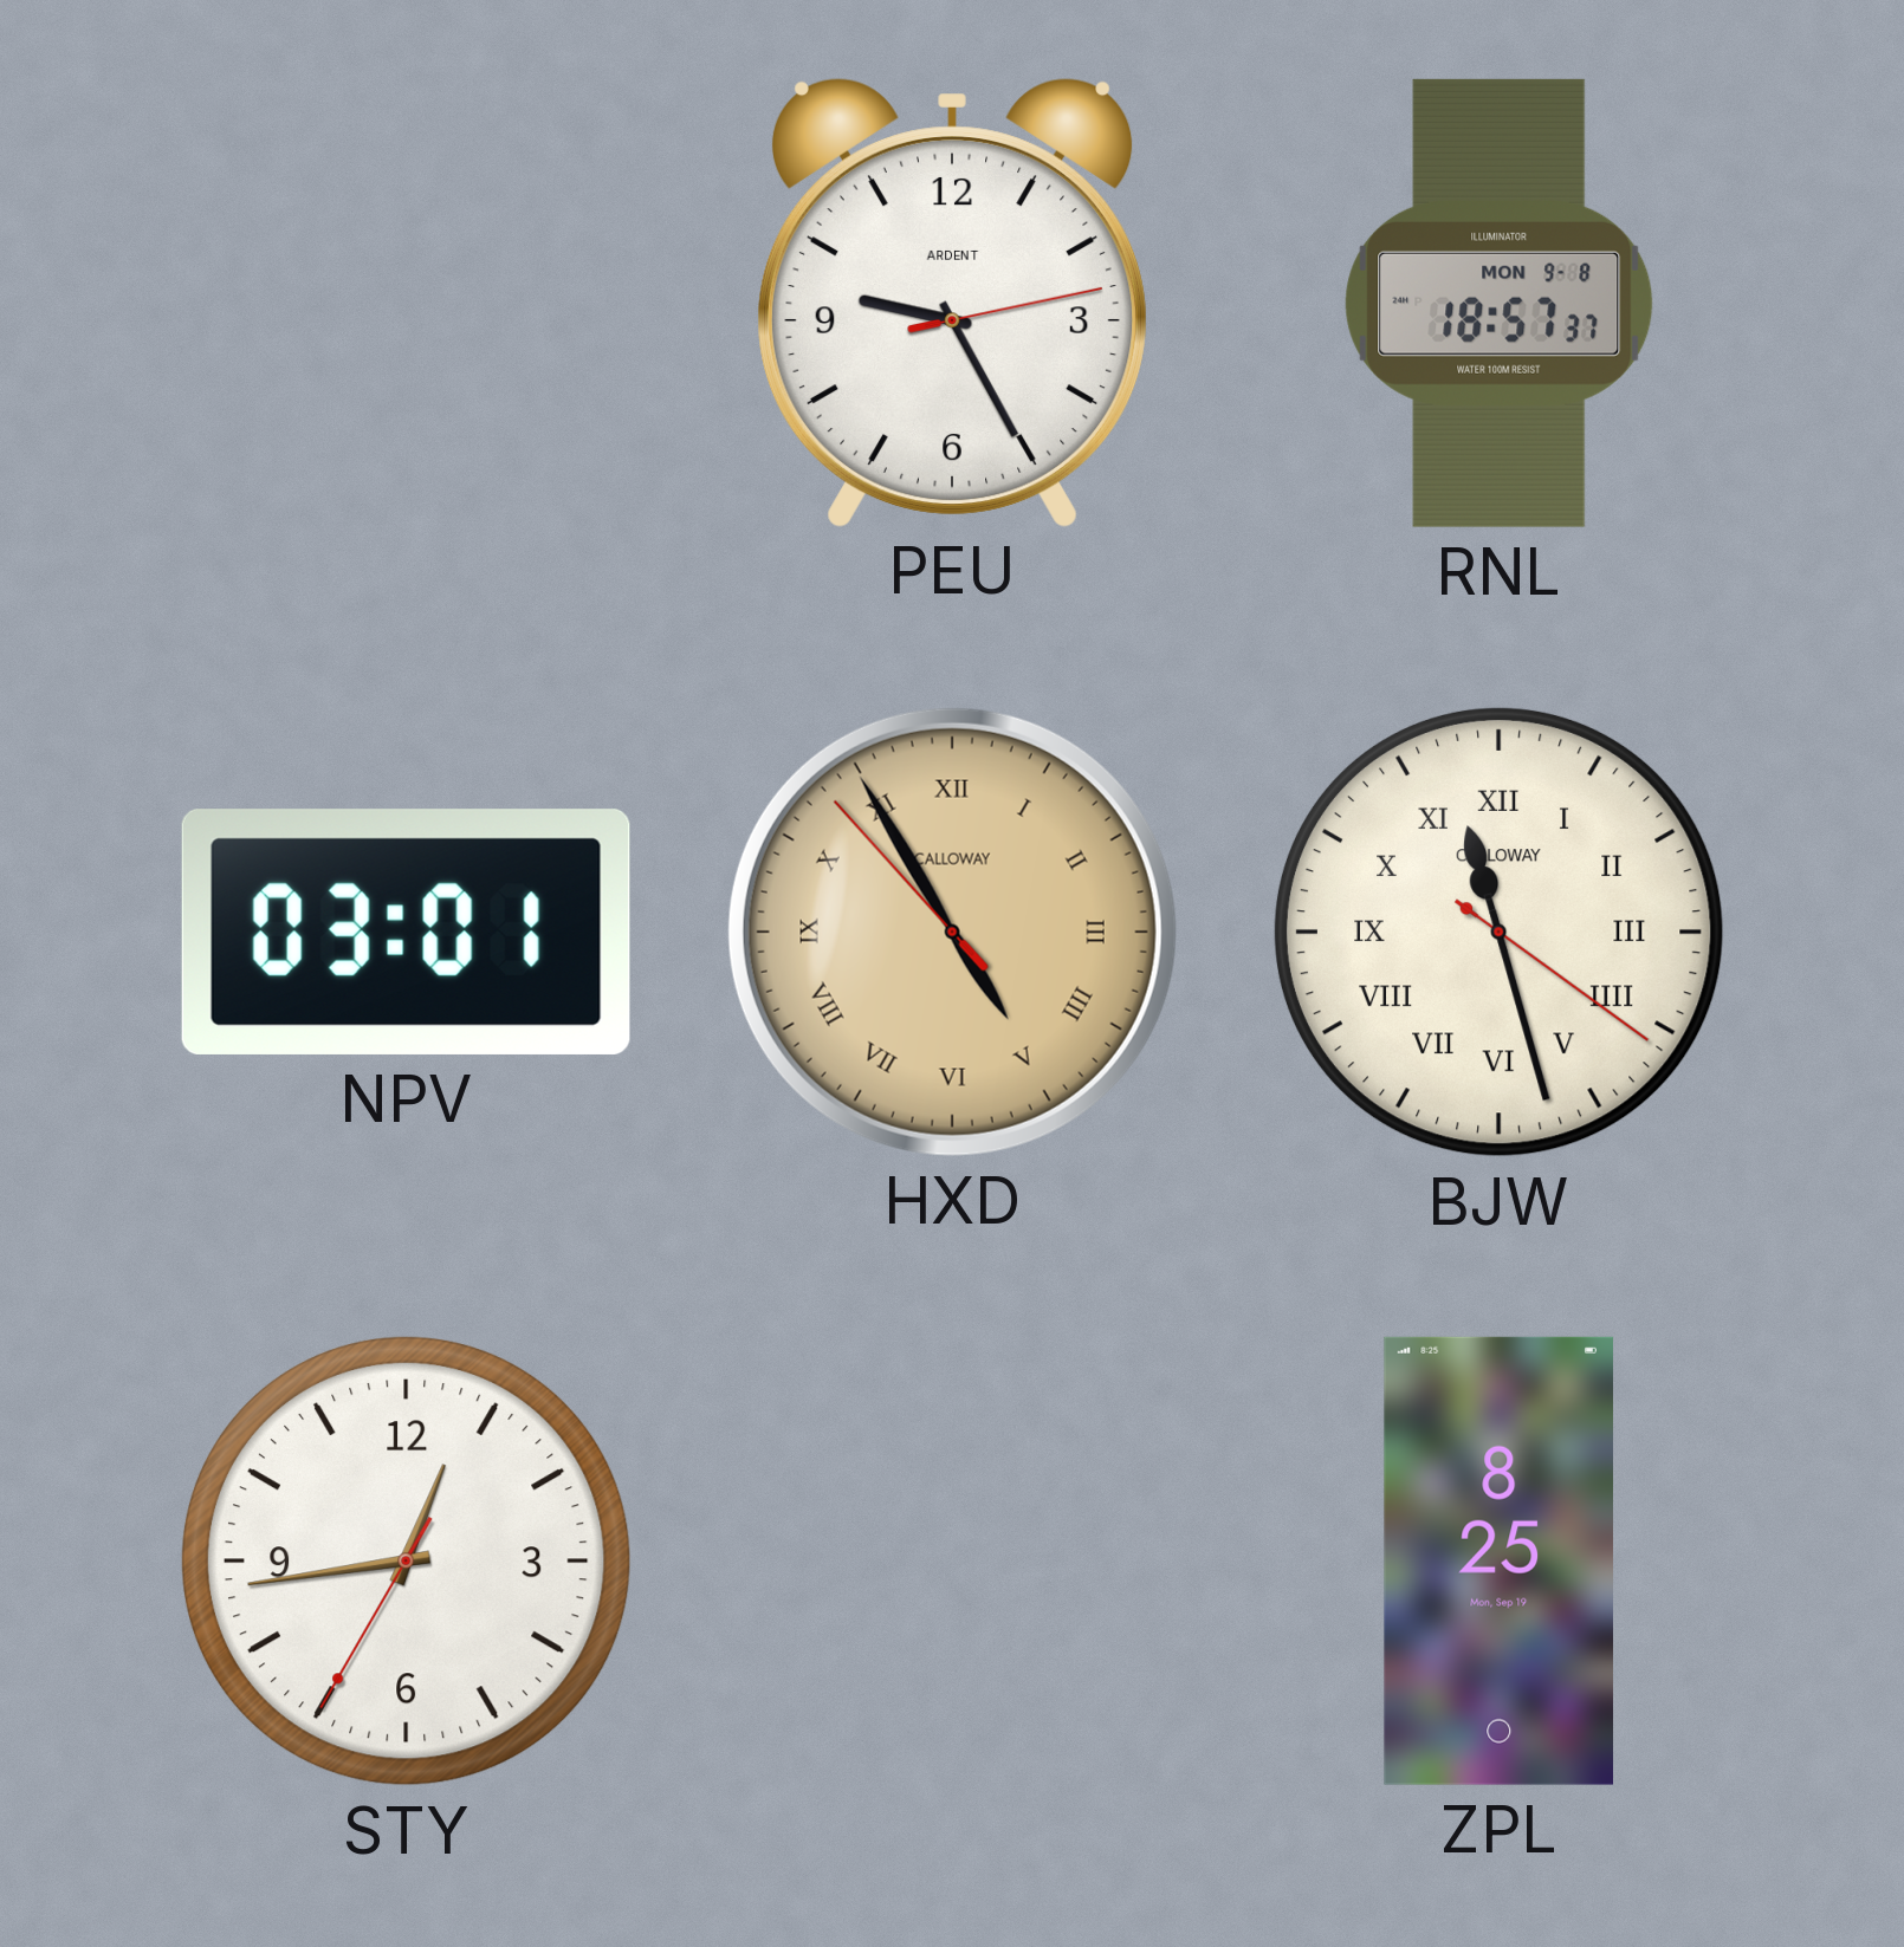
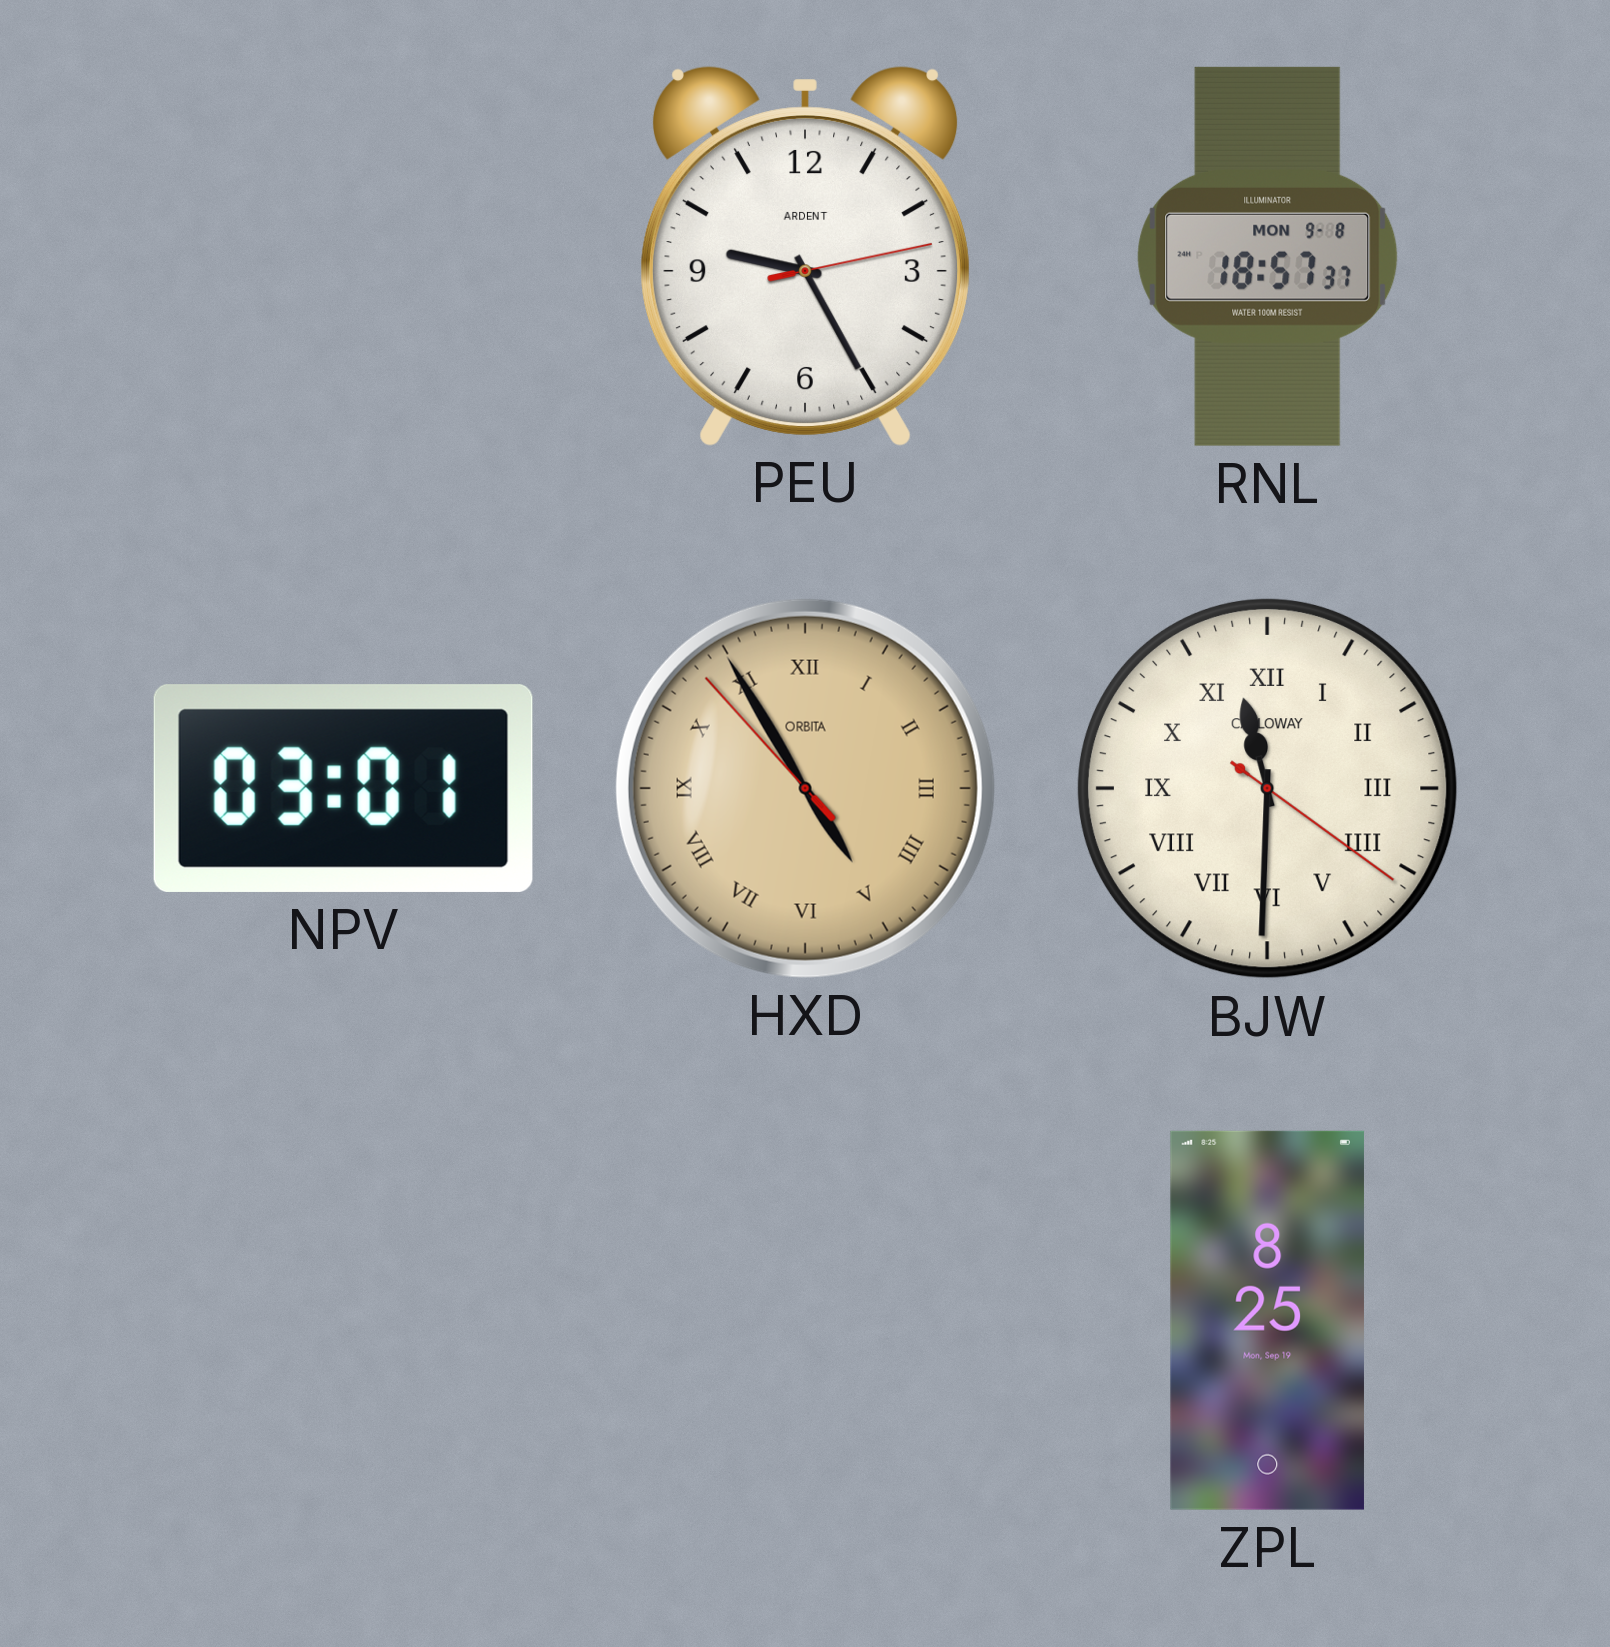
HXD brand: CALLOWAY -> ORBITA (805, 788)
BJW: 11:27 -> 11:30 (1267, 788)
STY: 12:43 -> none (406, 1560)
